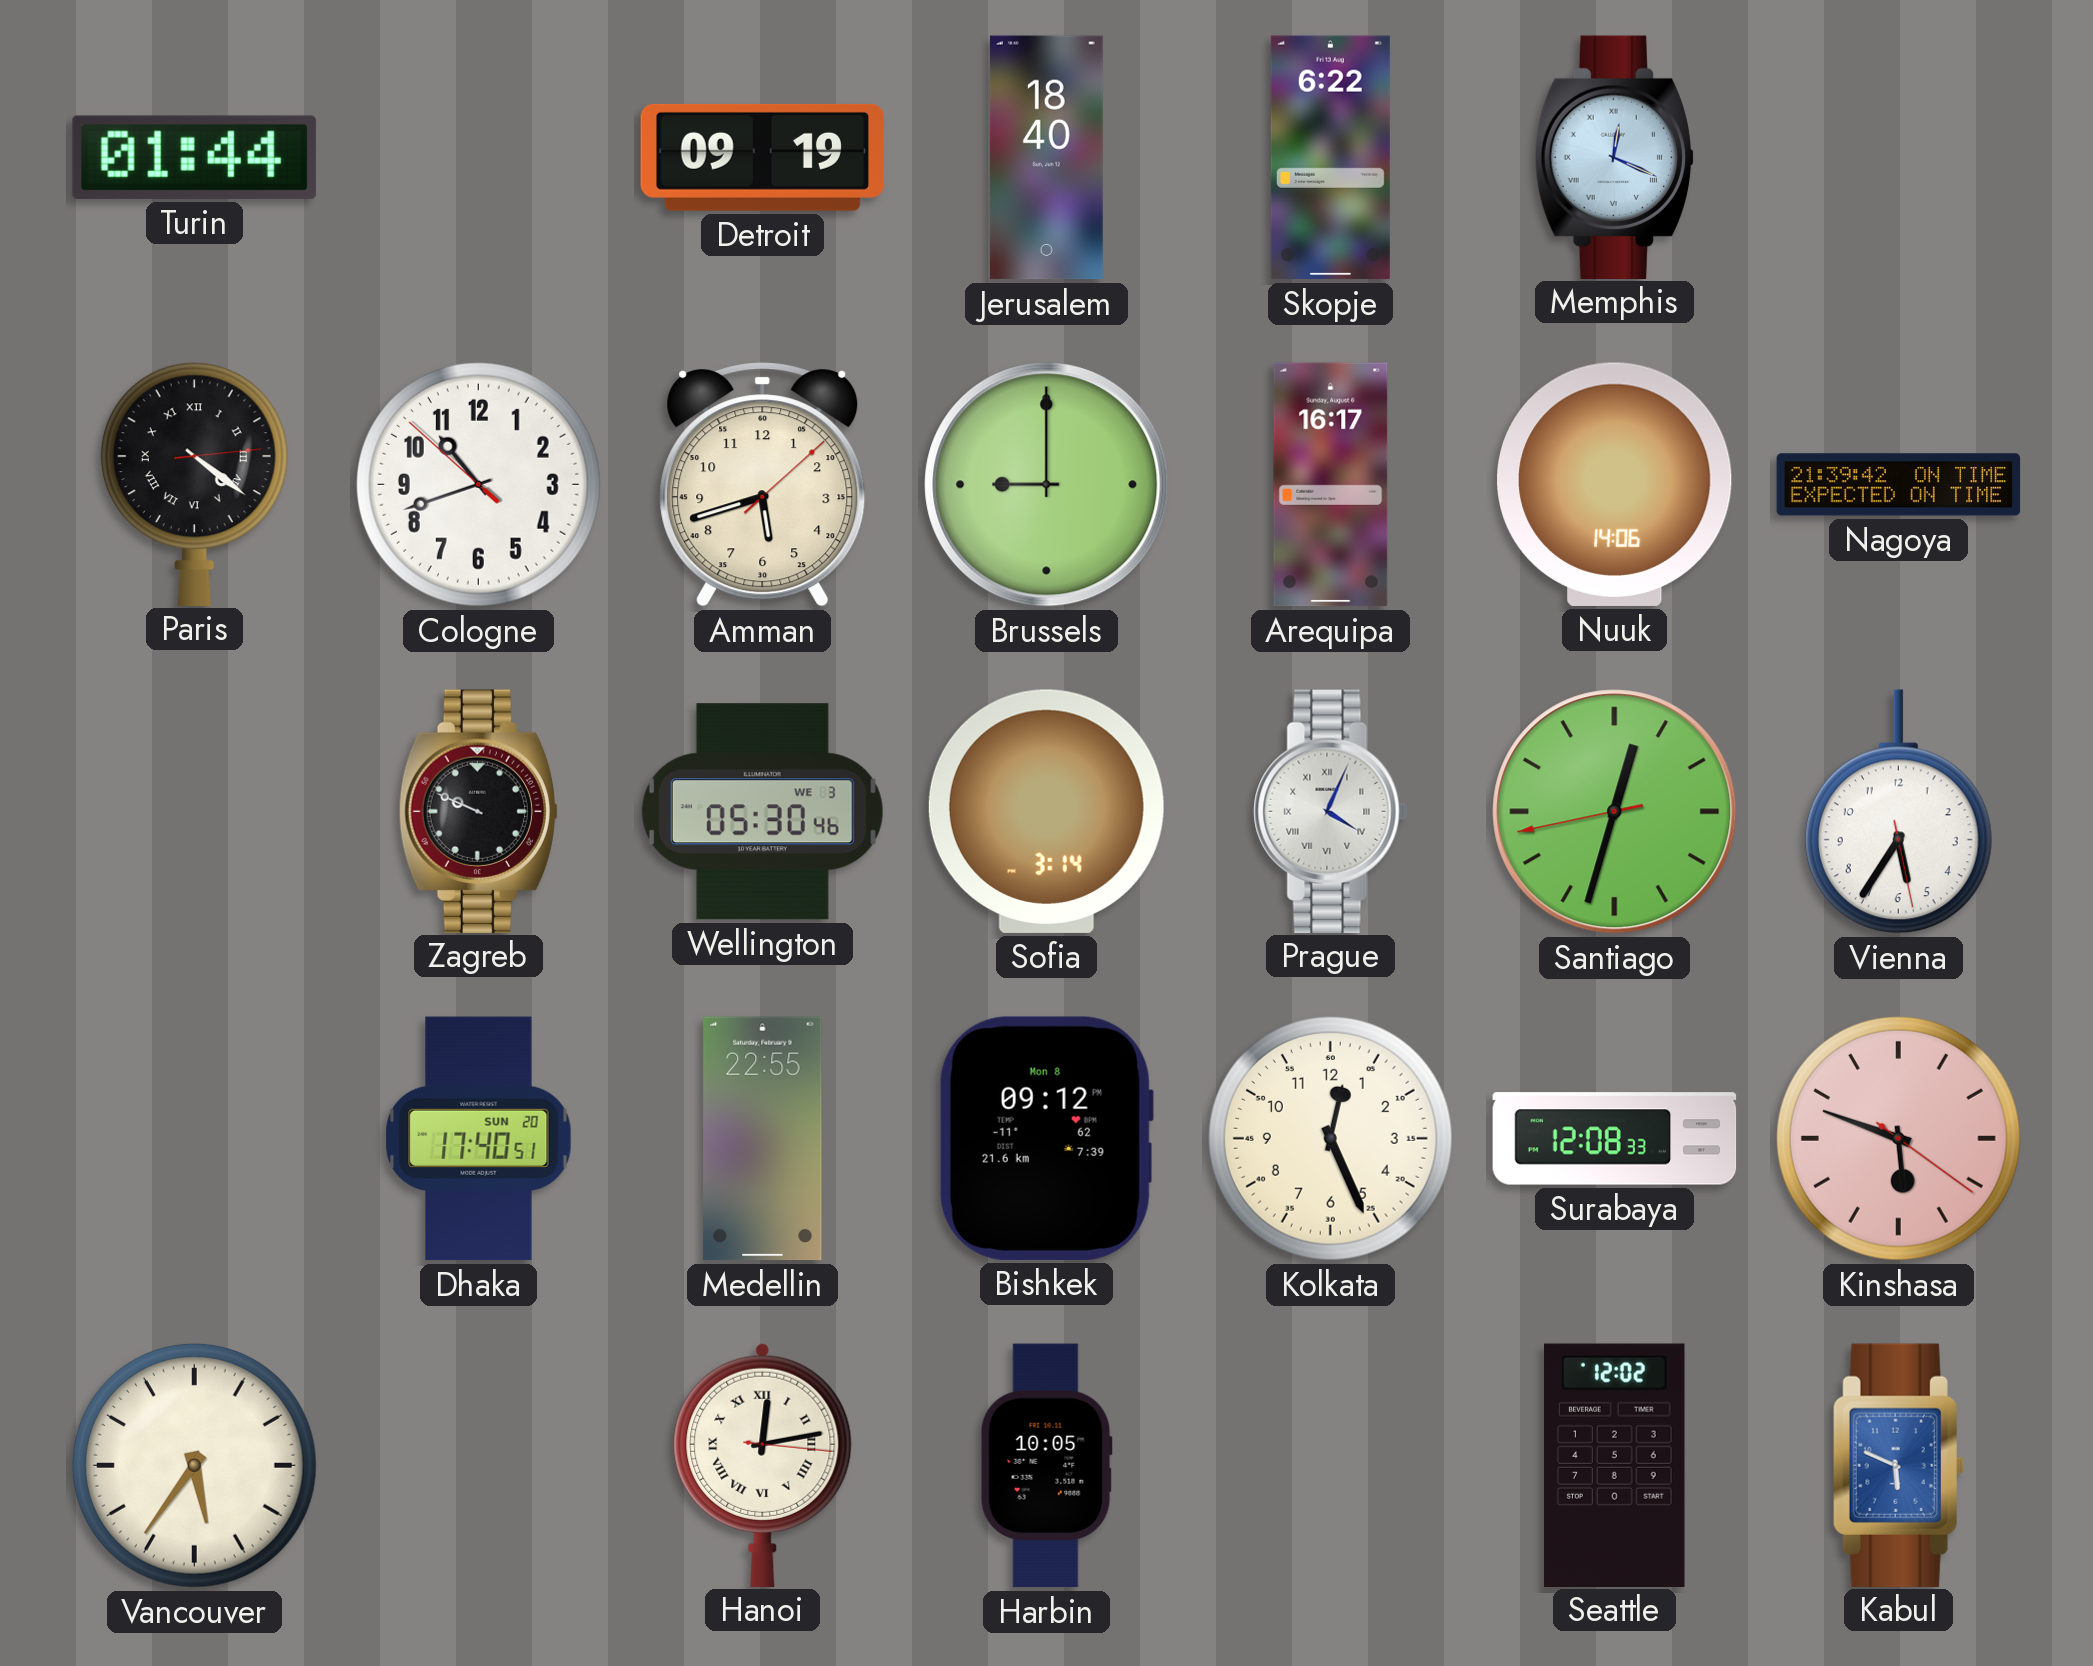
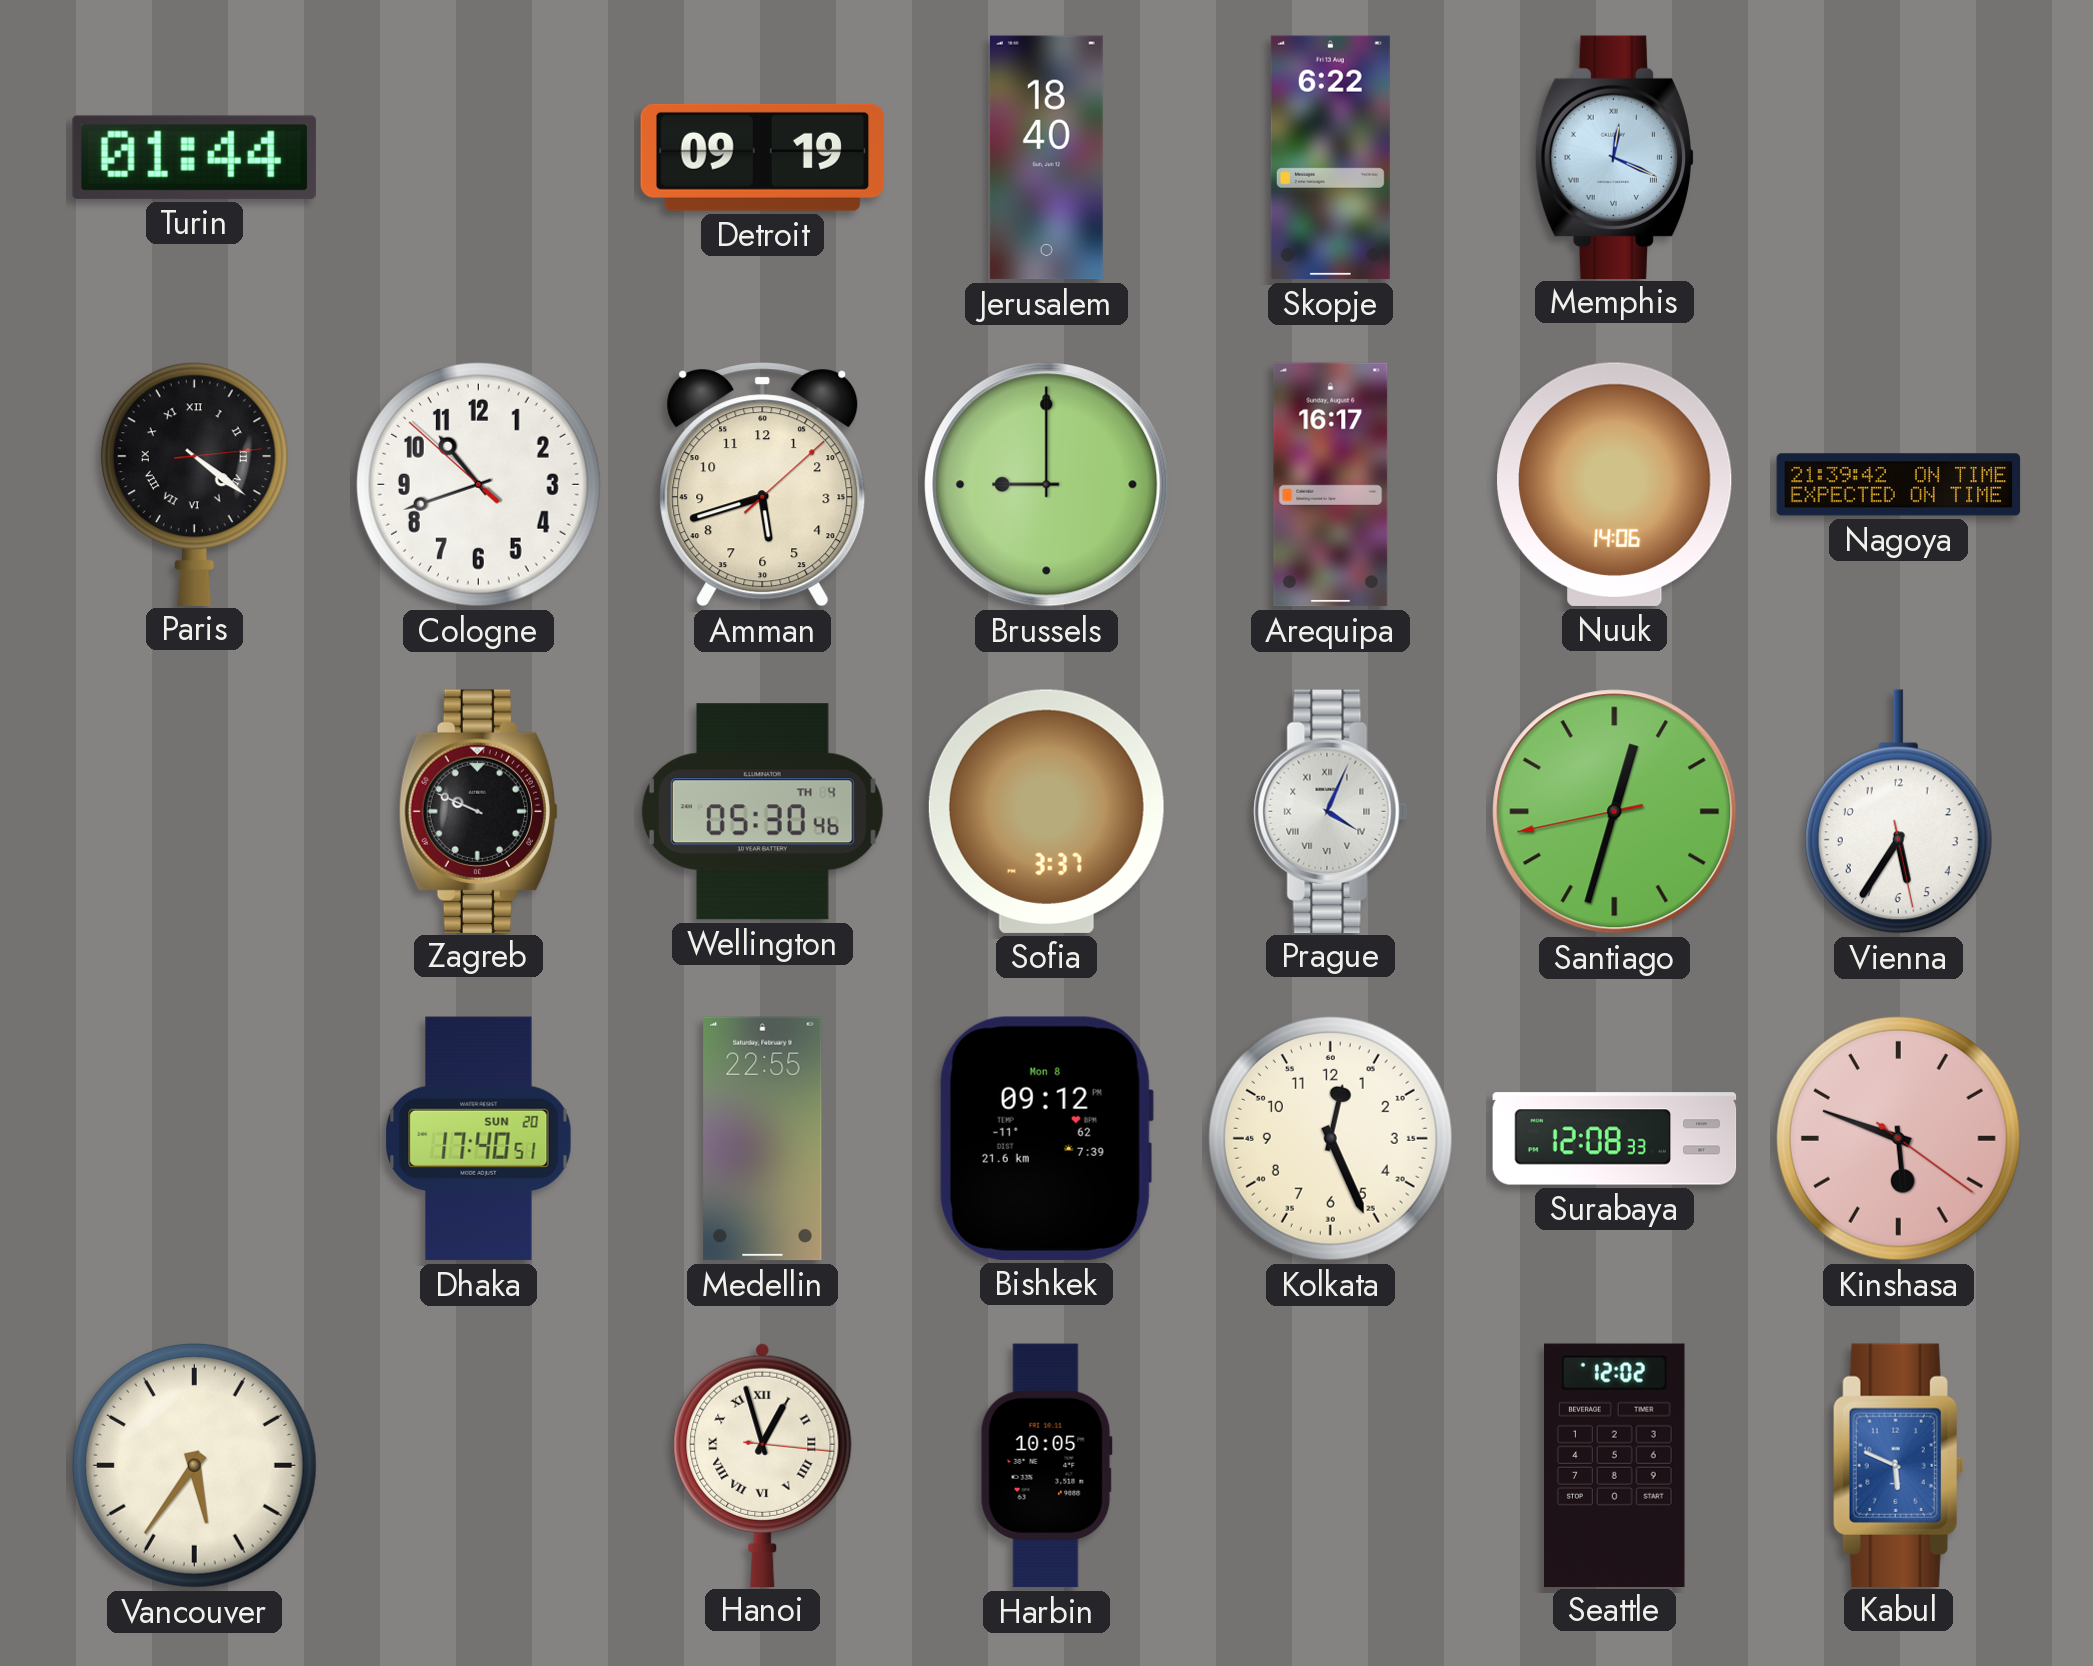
Wellington date: WE 3 -> TH 4 (762, 812)
Sofia: 3:14 -> 3:37 (1046, 811)
Hanoi: 12:13 -> 12:57 (763, 1464)
